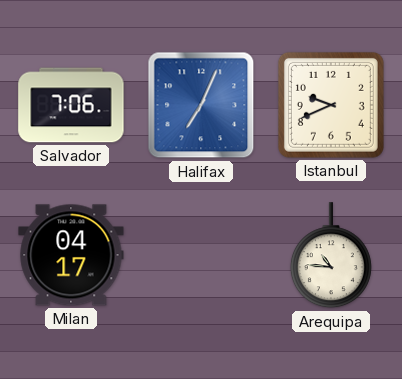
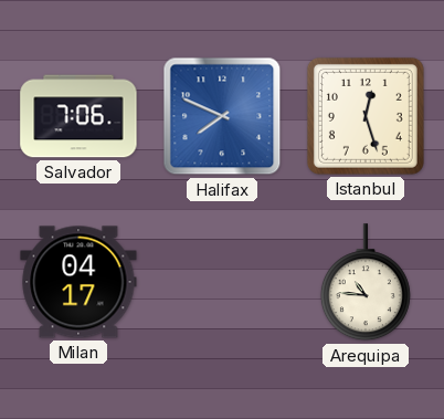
Halifax: 7:04 -> 7:49 (222, 116)
Istanbul: 9:41 -> 12:27 (366, 116)
